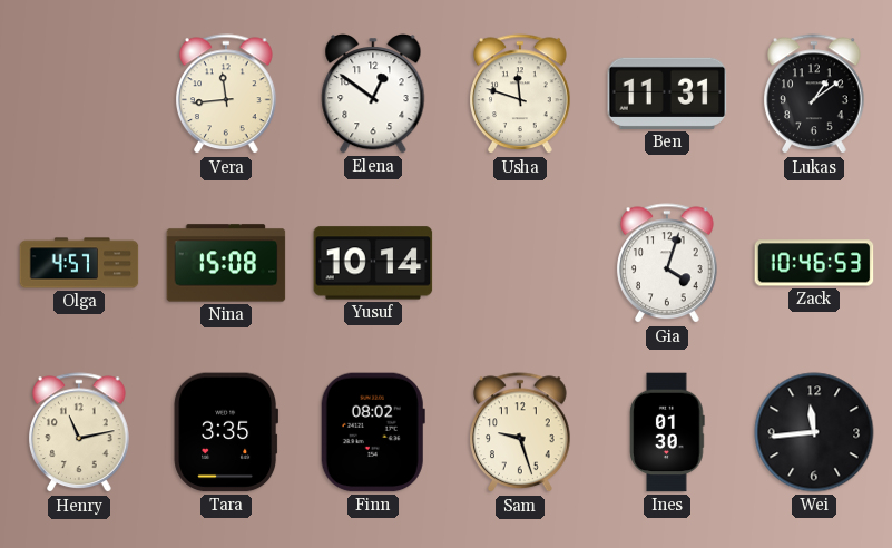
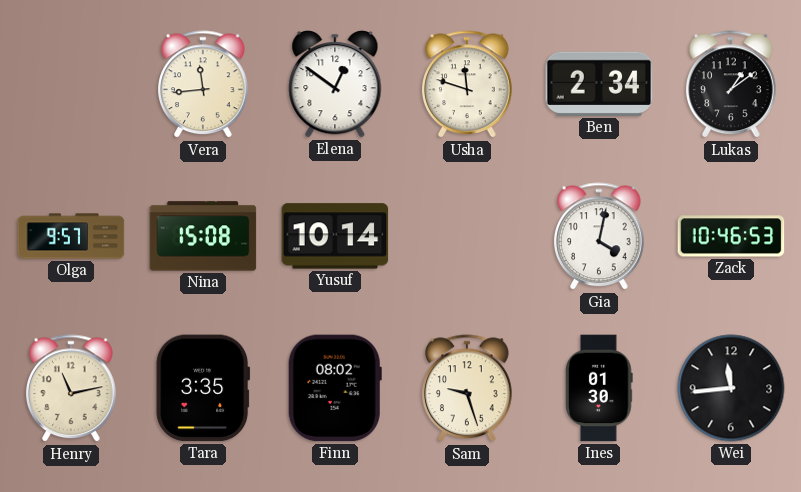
Ben: 11:31 -> 2:34 (599, 84)
Olga: 4:57 -> 9:57 (71, 236)
Gia: 4:03 -> 4:02 (600, 237)
